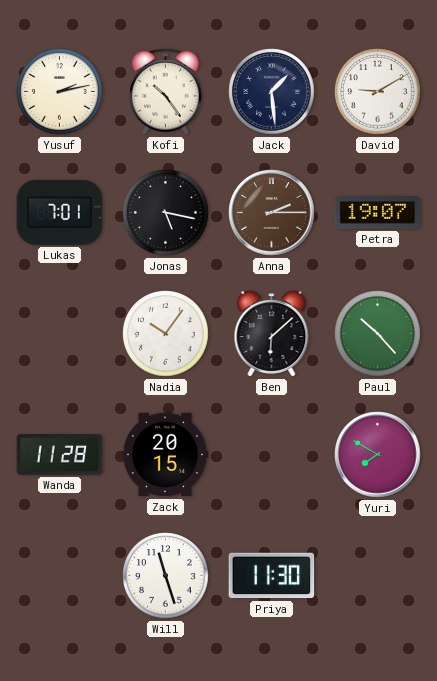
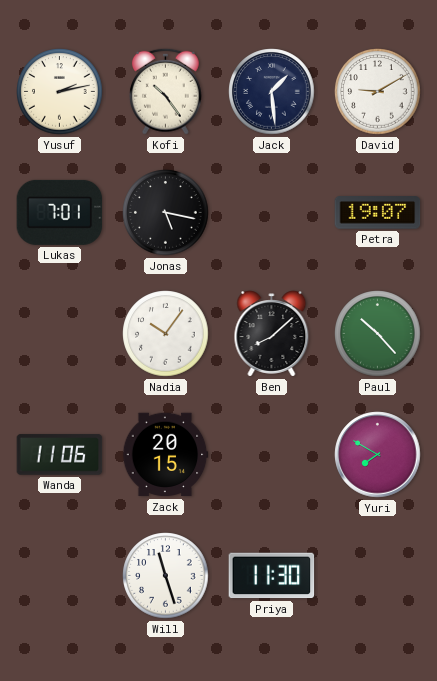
Anna: 2:15 -> none (272, 213)
Ben: 6:08 -> 8:08 (272, 334)
Wanda: 11:28 -> 11:06 (60, 455)
